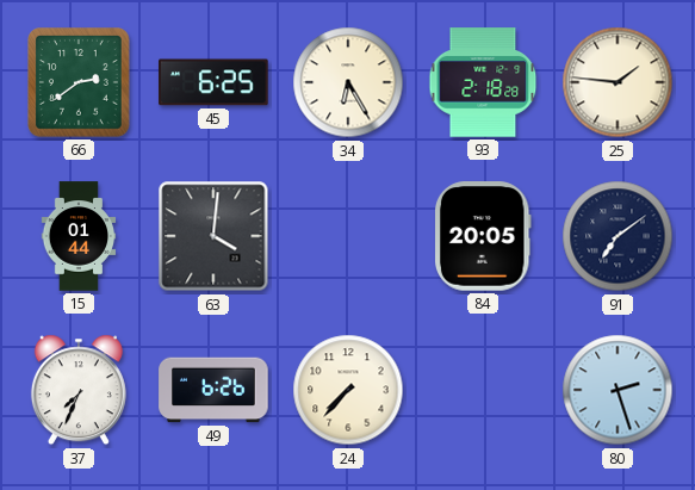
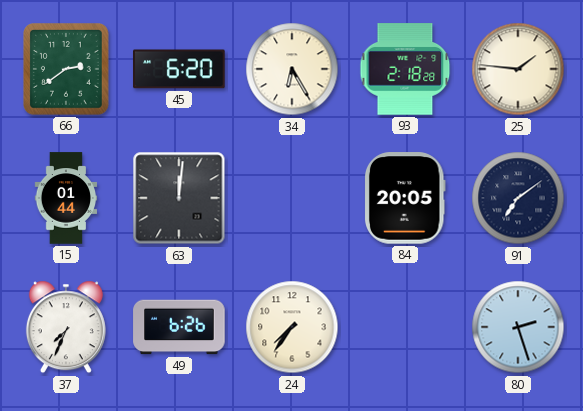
45: 6:25 -> 6:20 (179, 69)
63: 4:01 -> 12:01 (179, 198)
24: 7:37 -> 7:36 (292, 327)
